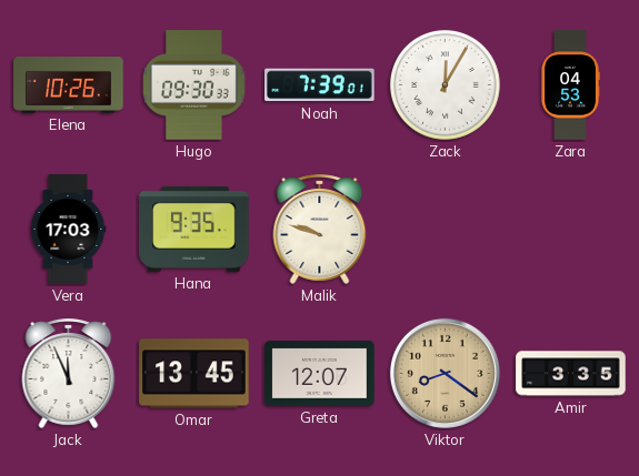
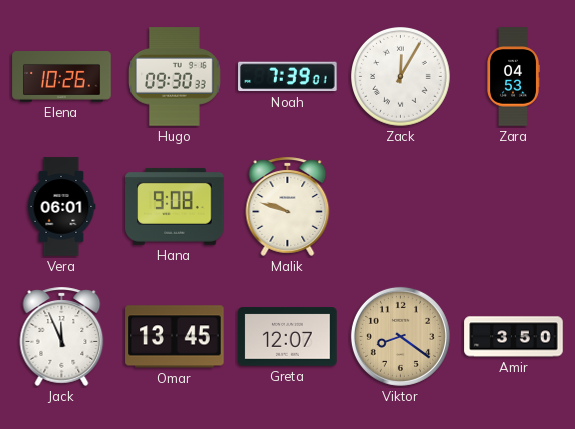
Vera: 17:03 -> 06:01 (61, 207)
Hana: 9:35 -> 9:08 (175, 206)
Amir: 3:35 -> 3:50 (514, 337)
